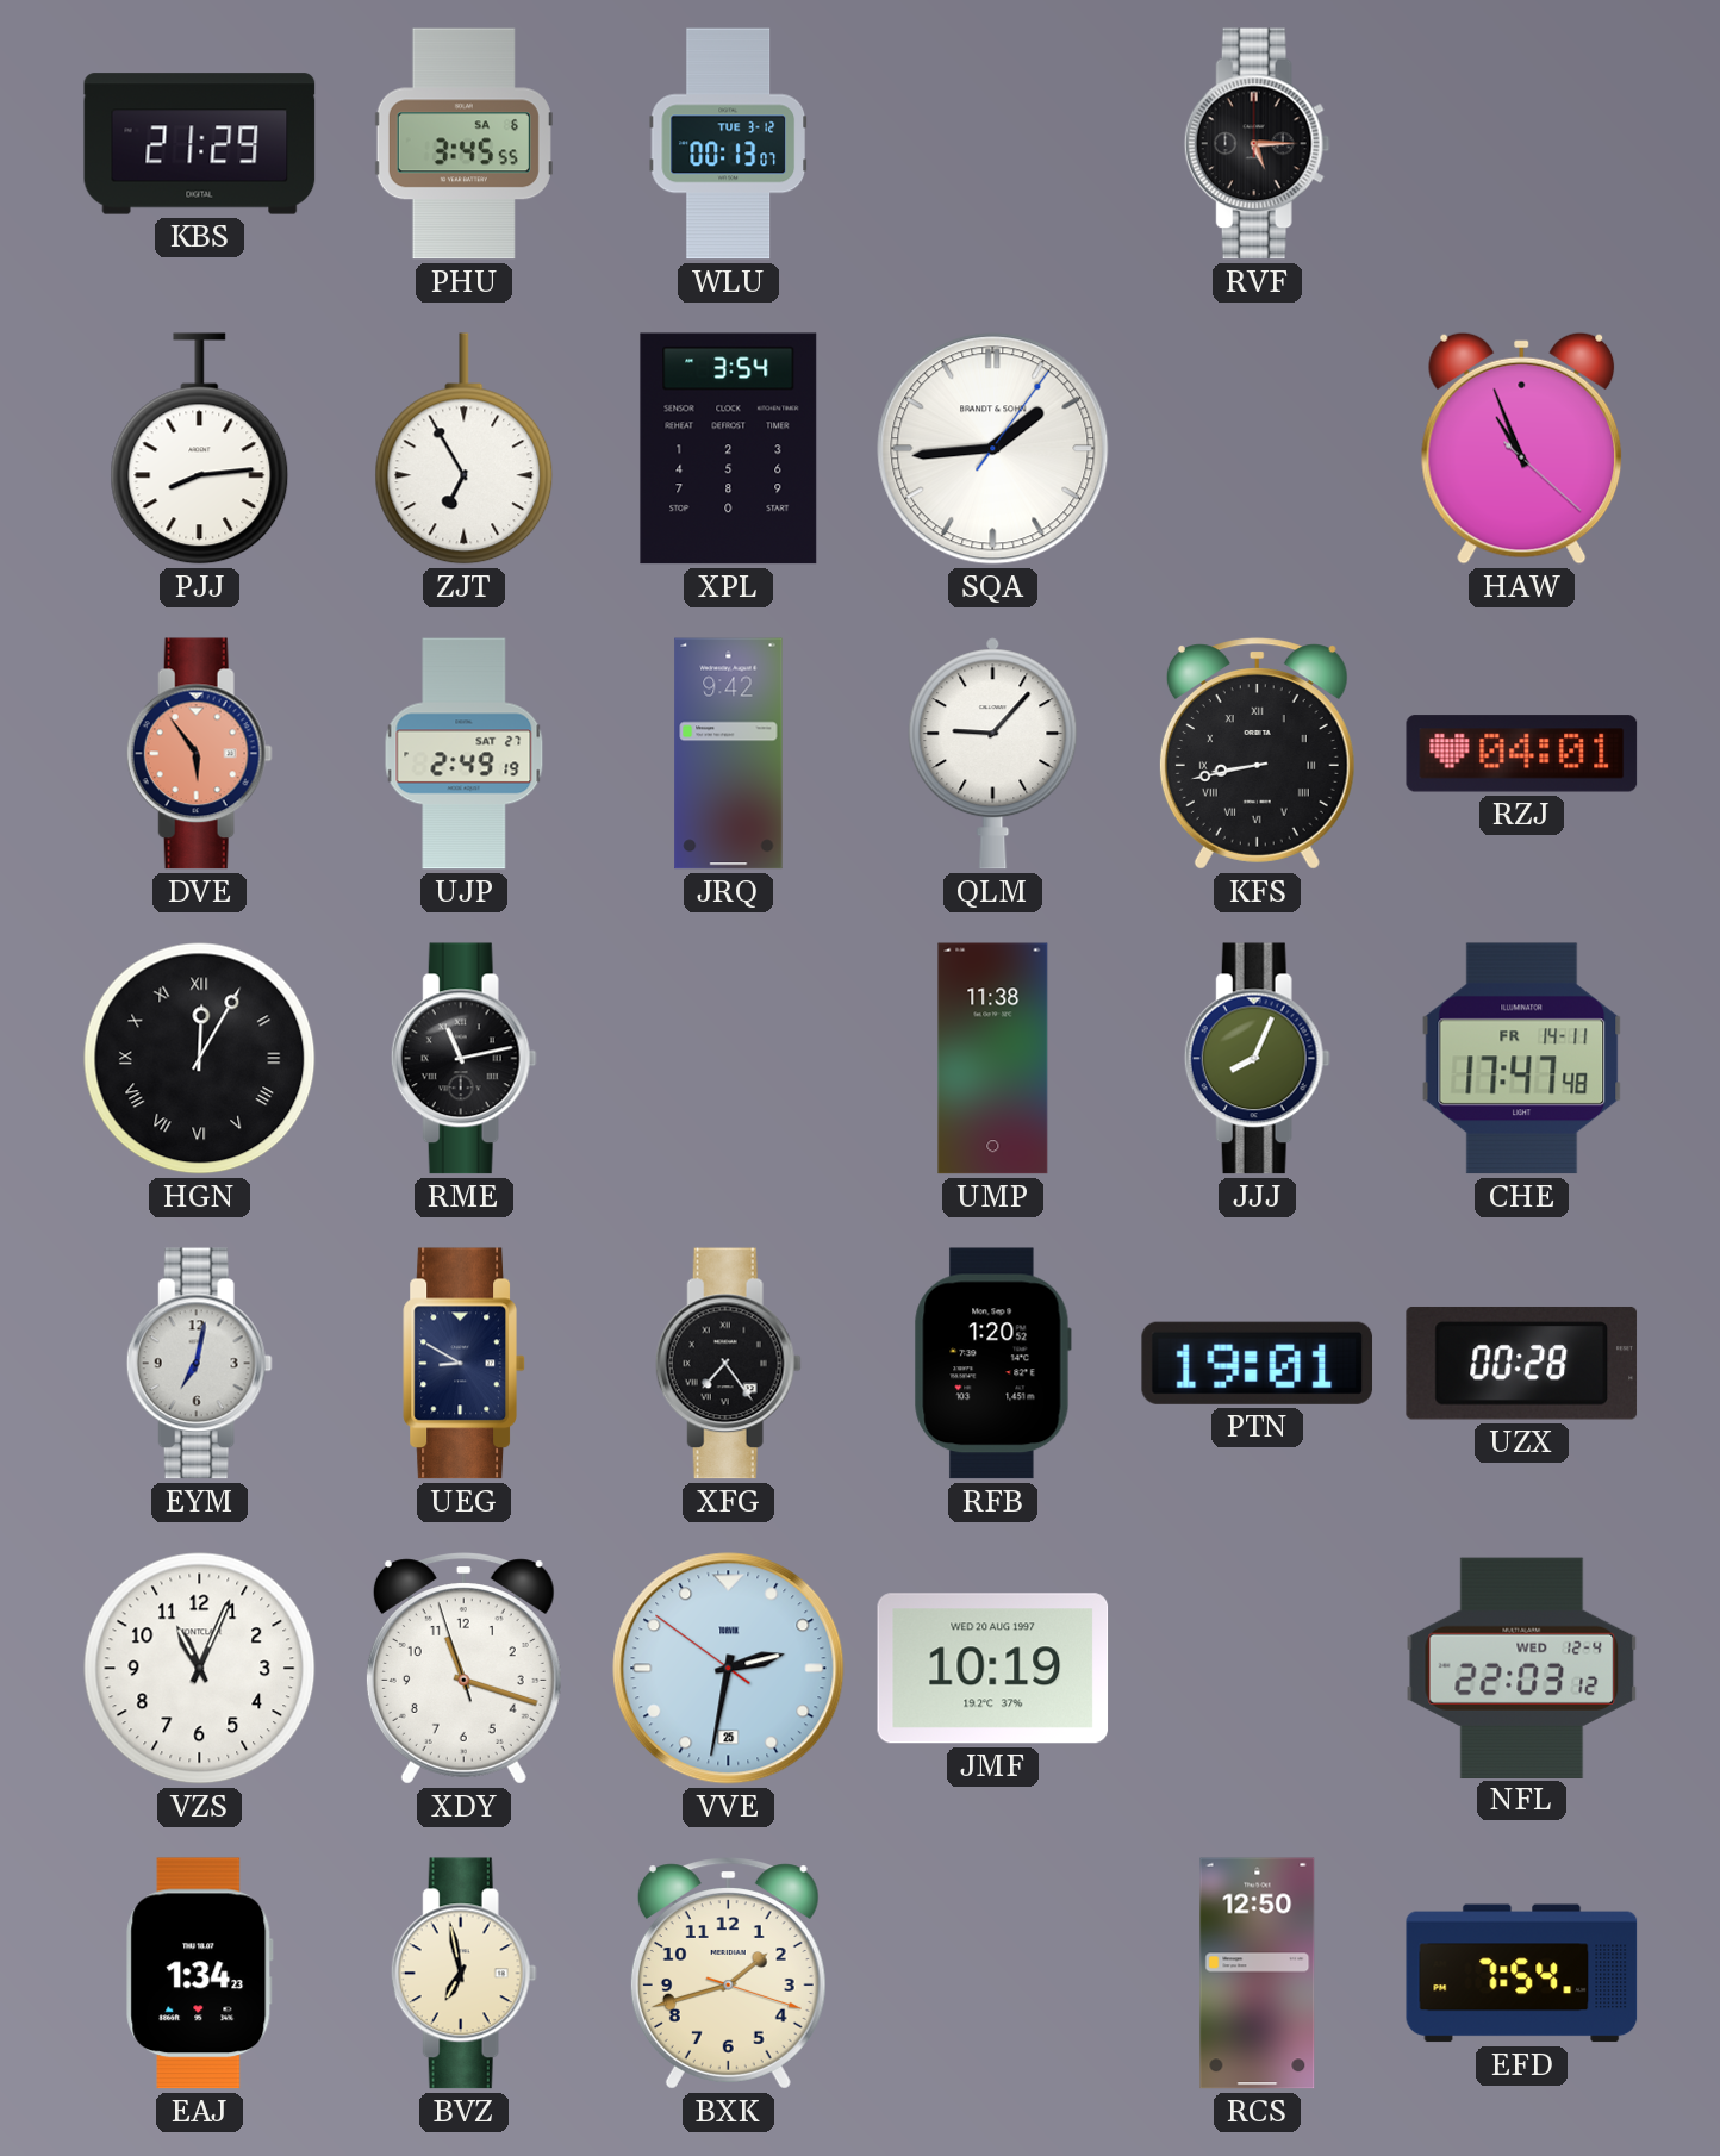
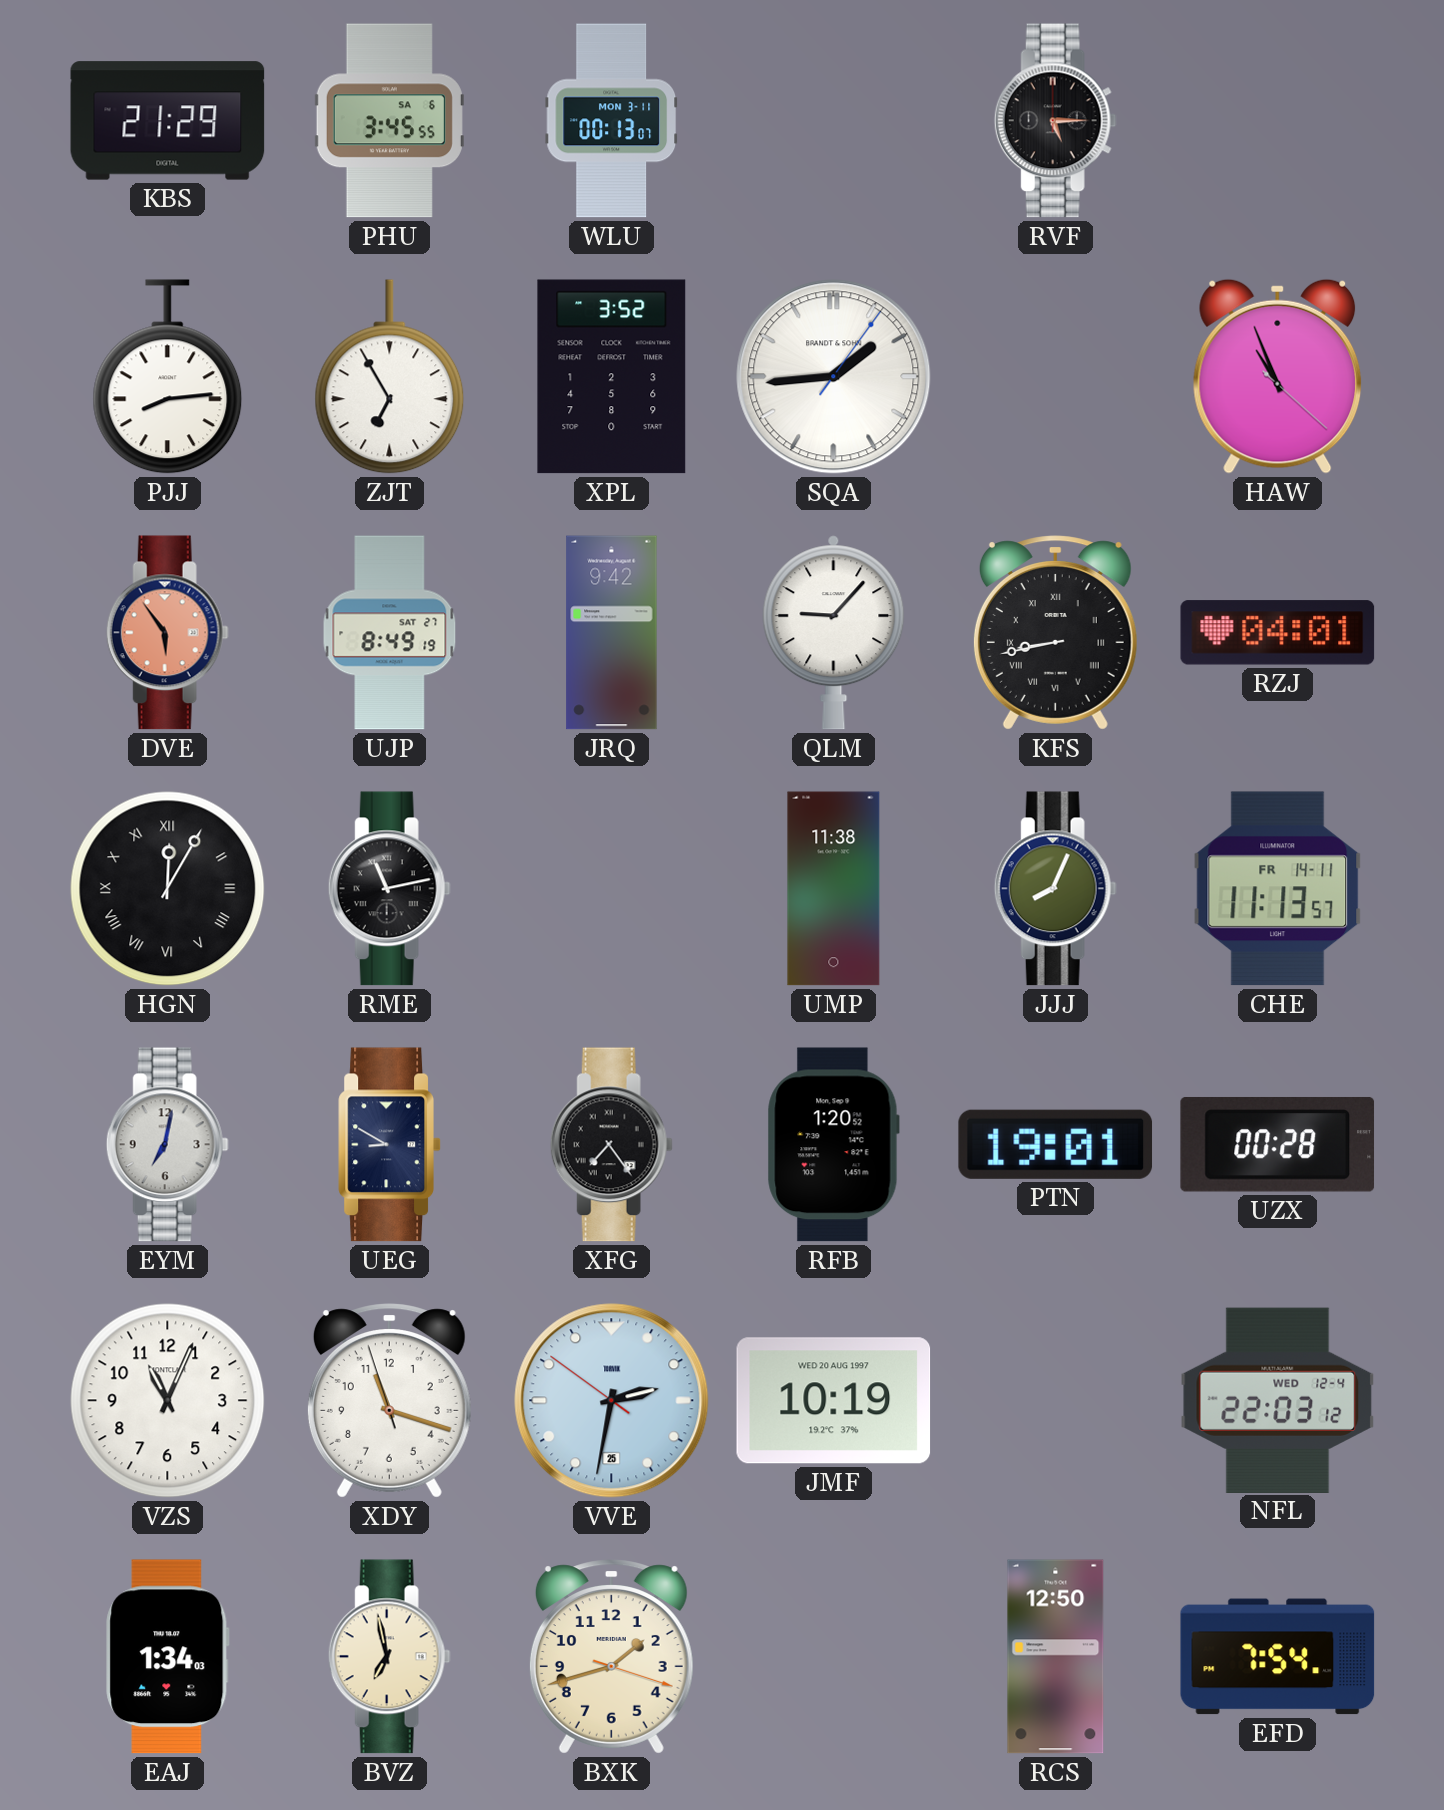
WLU date: TUE 3-12 -> MON 3-11 (612, 121)
XPL: 3:54 -> 3:52 (612, 377)
UJP: 2:49 -> 8:49 (390, 633)
CHE: 17:47 -> 11:13 (1278, 889)
EAJ: 1:34:23 -> 1:34:03 (168, 1657)
